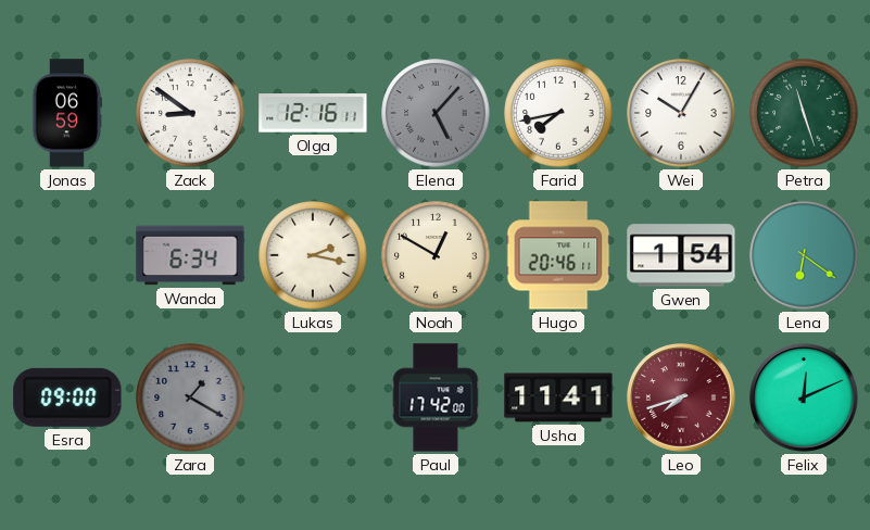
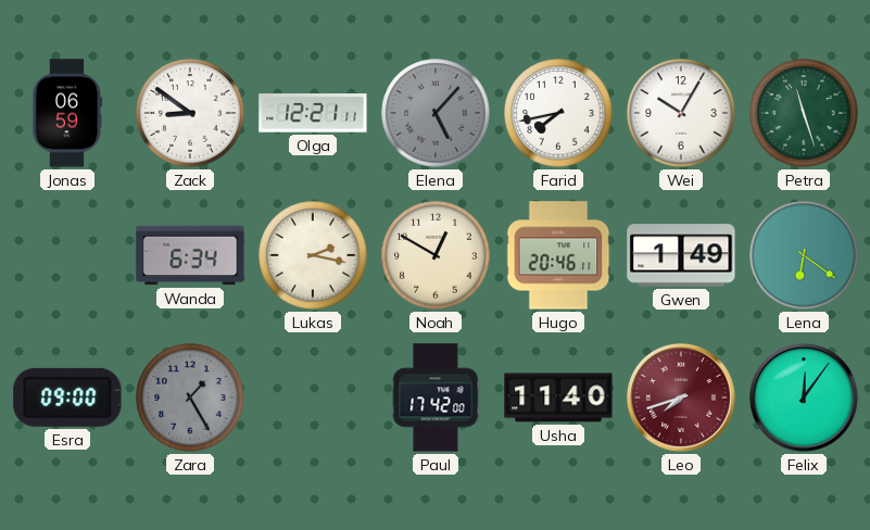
Olga: 12:16 -> 12:21 (313, 113)
Gwen: 1:54 -> 1:49 (681, 255)
Zara: 1:20 -> 1:25 (190, 397)
Usha: 11:41 -> 11:40 (558, 397)
Felix: 12:11 -> 12:06 (805, 399)
